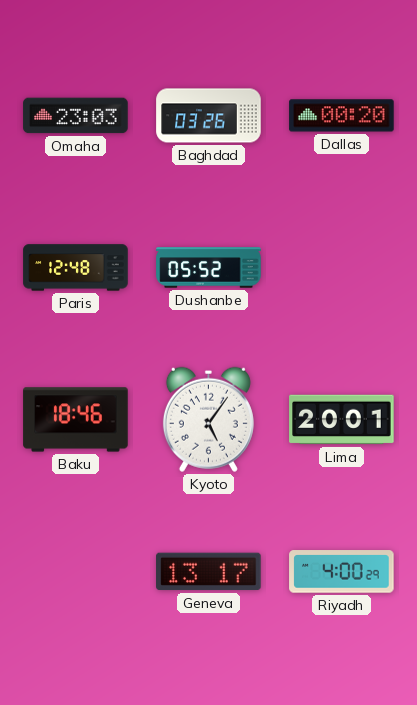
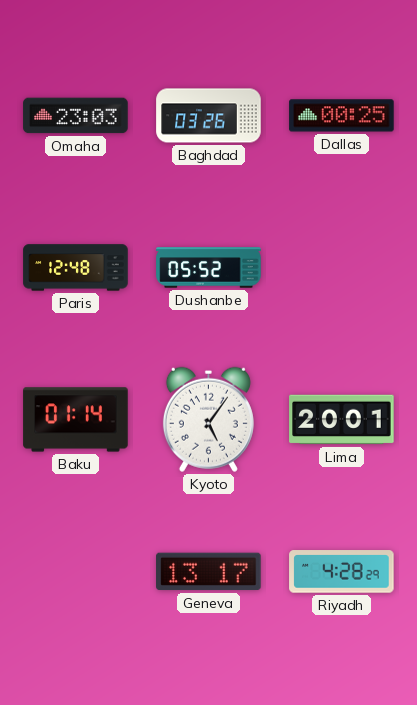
Dallas: 00:20 -> 00:25 (342, 116)
Baku: 18:46 -> 01:14 (76, 420)
Riyadh: 4:00 -> 4:28 (342, 572)
